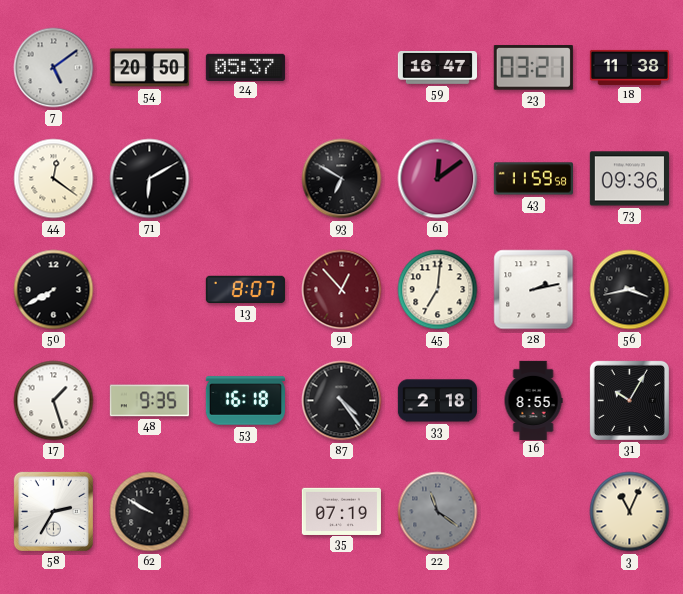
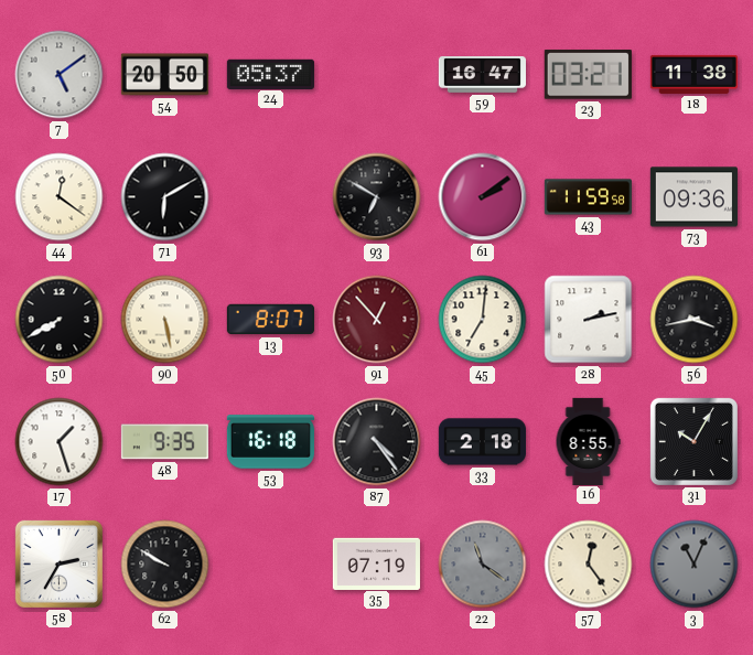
61: 12:09 -> 2:09 (483, 197)
90: none -> 5:28 (165, 320)
57: none -> 12:24 (589, 565)
3 dial: cream -> grey (695, 565)
